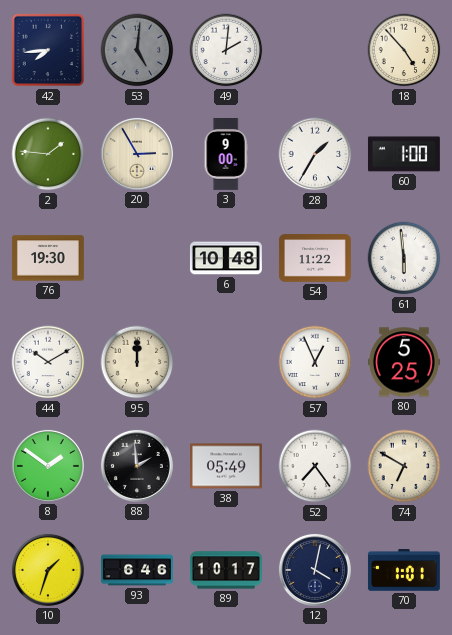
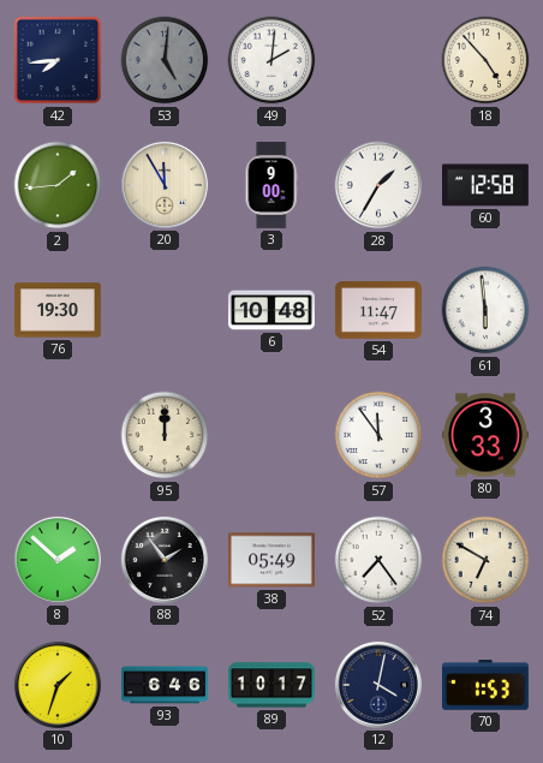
2: 1:46 -> 1:44 (58, 185)
20: 2:55 -> 11:55 (165, 185)
60: 1:00 -> 12:58 (485, 185)
54: 11:22 -> 11:47 (378, 310)
44: 10:10 -> none (48, 362)
57: 12:56 -> 11:54 (378, 435)
80: 5:25 -> 3:33 (485, 435)
8: 1:51 -> 1:52 (58, 560)
88: 1:59 -> 1:54 (165, 560)
70: 1:01 -> 1:53 (485, 685)
